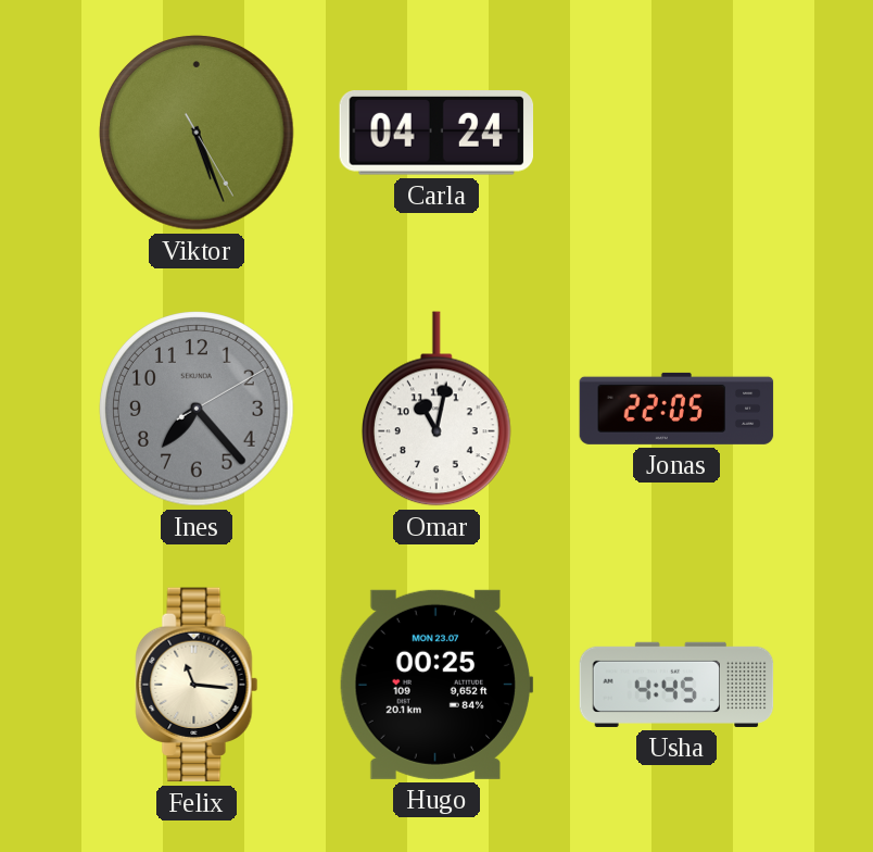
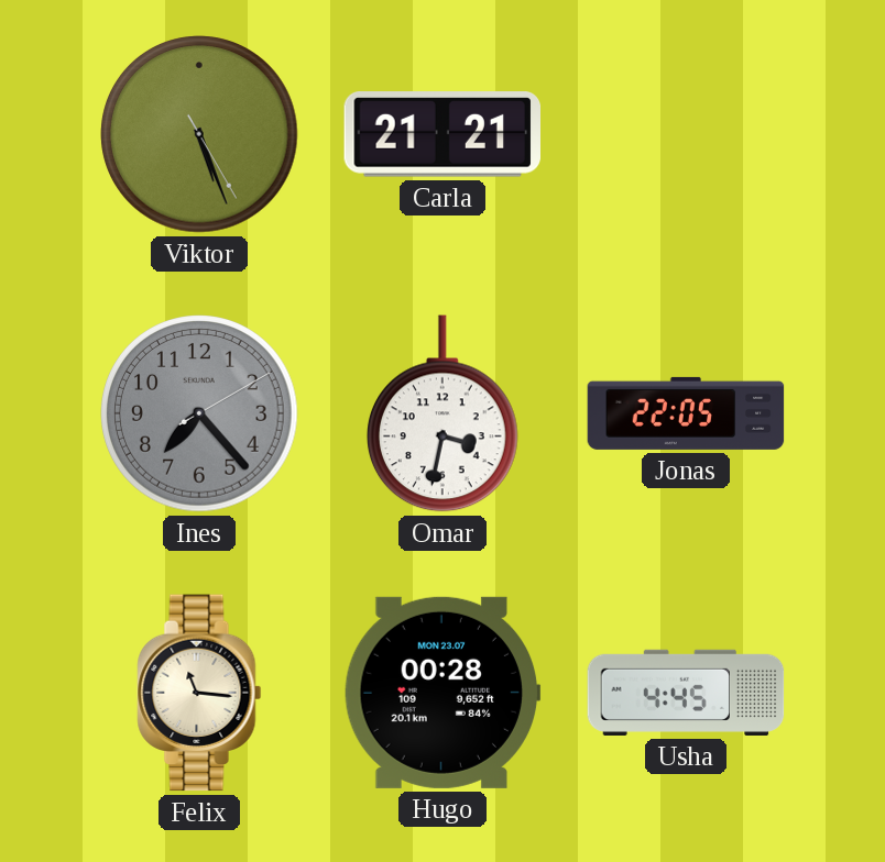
Carla: 04:24 -> 21:21 (441, 135)
Omar: 11:02 -> 3:32 (442, 413)
Hugo: 00:25 -> 00:28 (442, 693)
